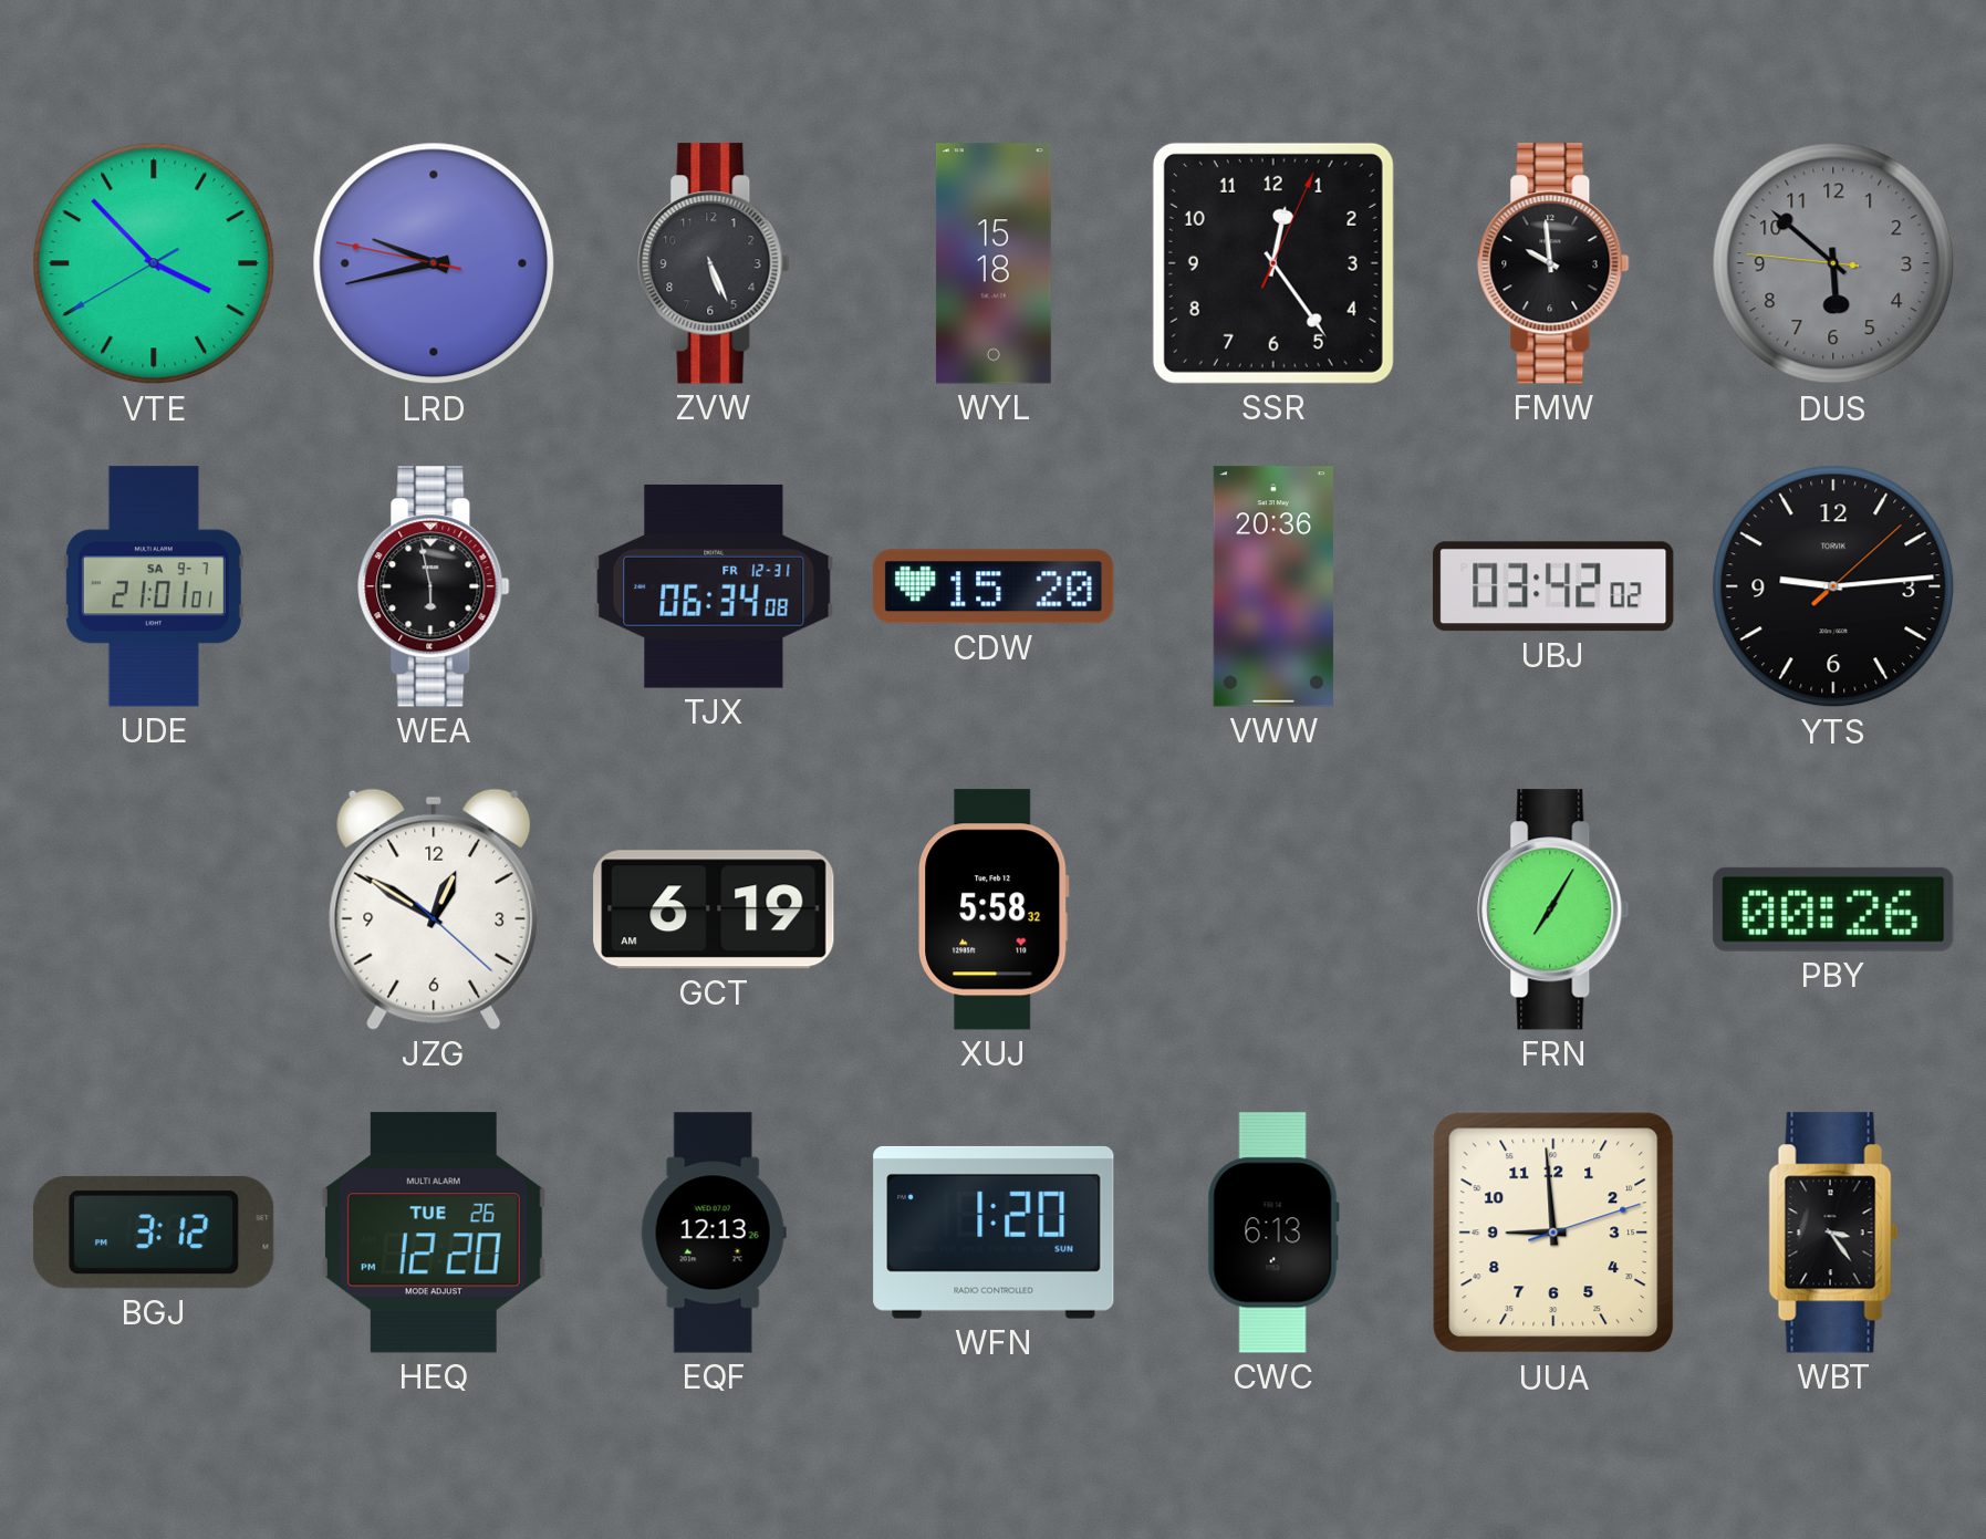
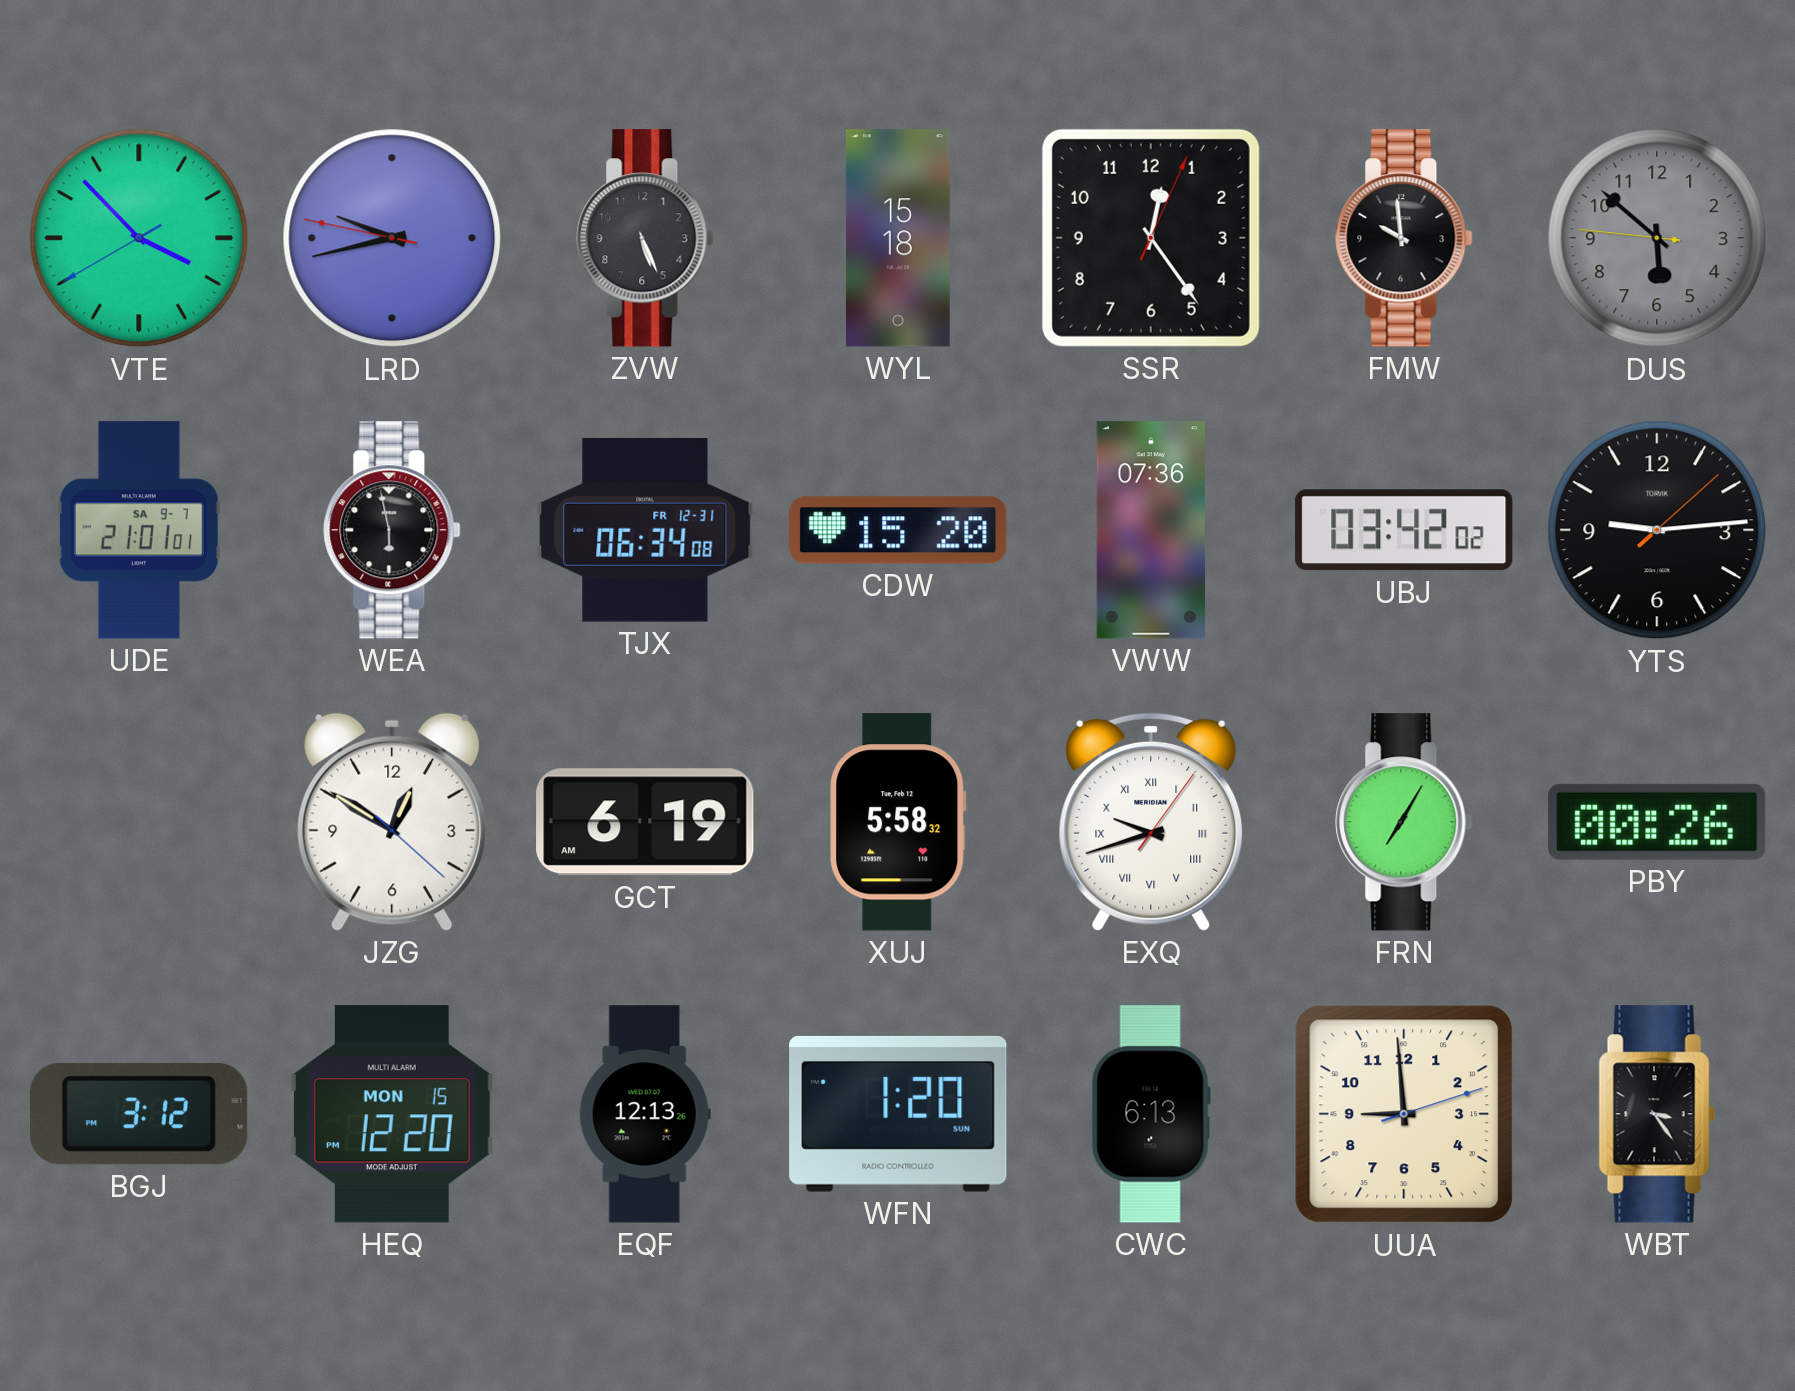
VWW: 20:36 -> 07:36 (1151, 530)
EXQ: none -> 9:42 (1151, 822)
HEQ date: TUE 26 -> MON 15 (392, 1114)
